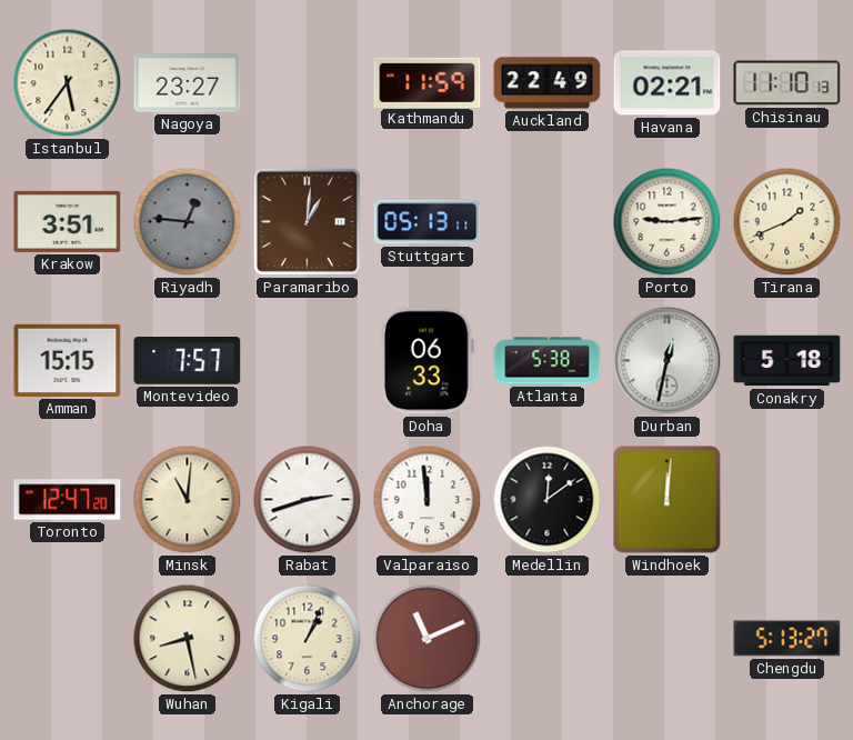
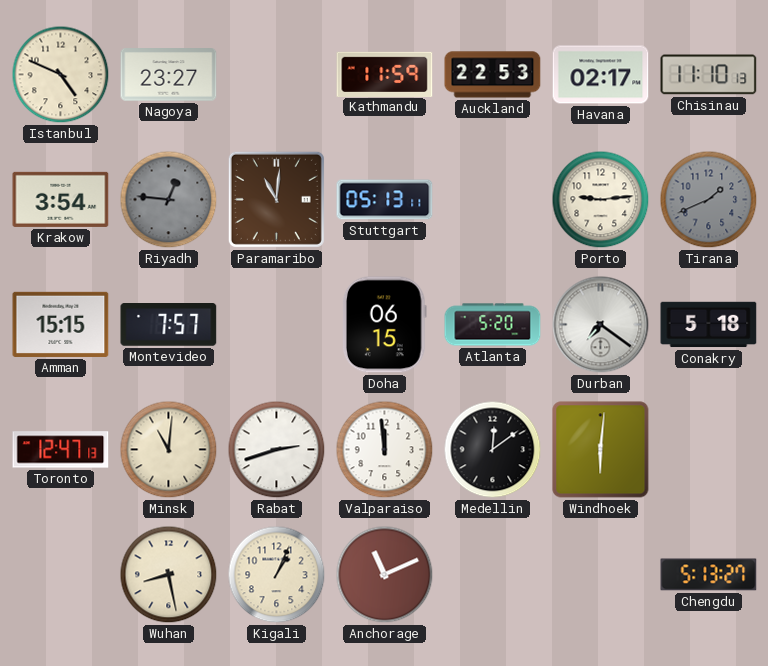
Istanbul: 5:36 -> 4:49 (61, 75)
Auckland: 22:49 -> 22:53 (493, 75)
Havana: 02:21 -> 02:17 (601, 75)
Krakow: 3:51 -> 3:54 (61, 199)
Paramaribo: 1:01 -> 11:01 (276, 199)
Tirana dial: cream -> grey (709, 200)
Doha: 06:33 -> 06:15 (384, 325)
Atlanta: 5:38 -> 5:20 (493, 325)
Durban: 12:32 -> 7:21 (601, 325)
Toronto: 12:47:20 -> 12:47:13 (61, 450)
Windhoek: 12:01 -> 6:01 (601, 450)
